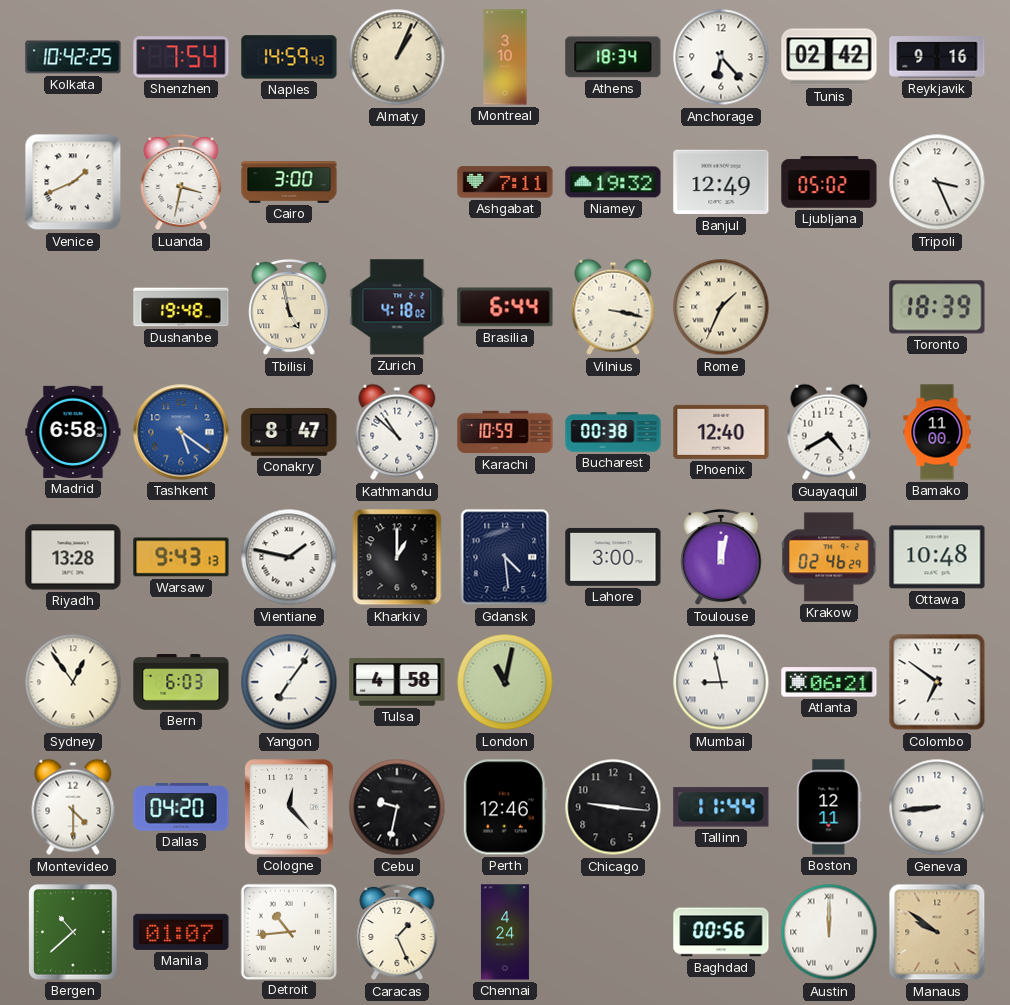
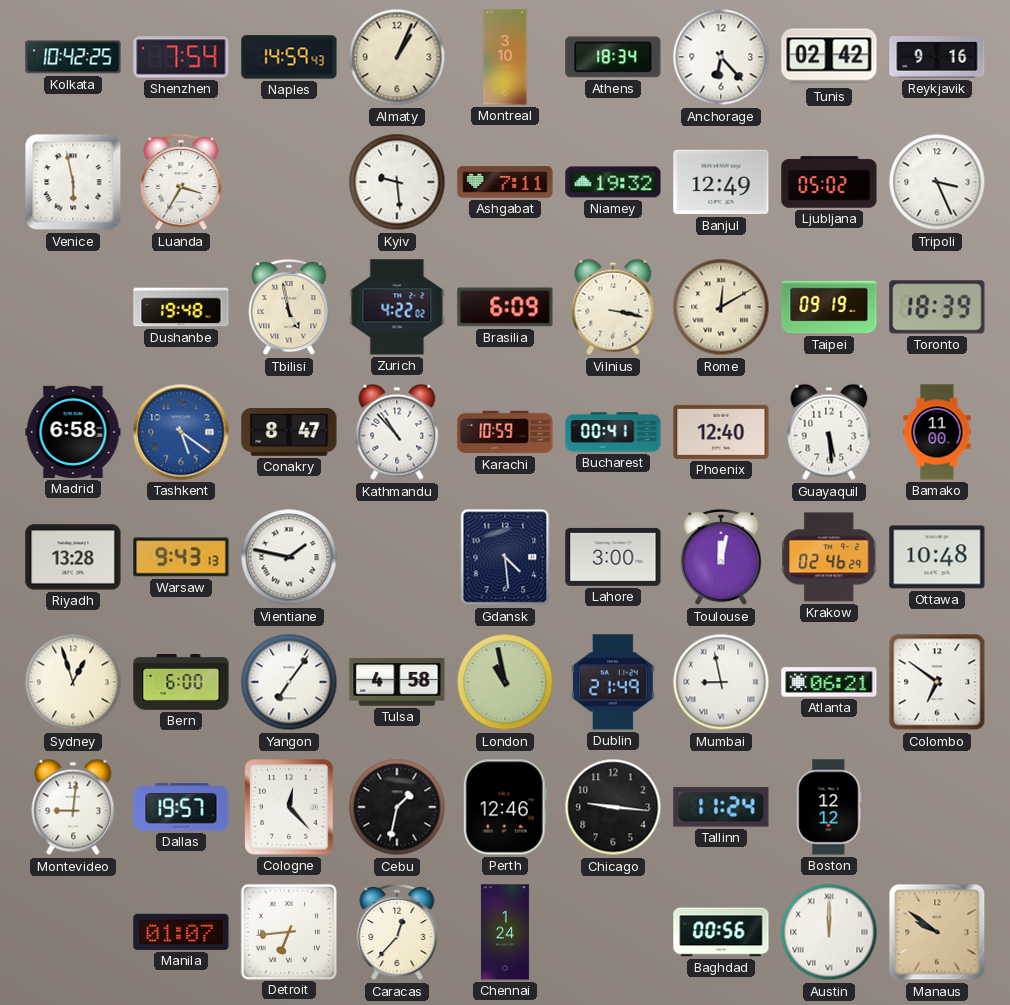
Venice: 1:41 -> 5:58 (73, 182)
Luanda: 3:32 -> 3:35 (181, 182)
Cairo: 3:00 -> none (289, 182)
Kyiv: none -> 9:29 (397, 182)
Zurich: 4:18 -> 4:22 (397, 307)
Brasilia: 6:44 -> 6:09 (505, 307)
Rome: 1:34 -> 12:10 (721, 307)
Taipei: none -> 09:19 (829, 307)
Kathmandu: 10:52 -> 10:53 (397, 432)
Bucharest: 00:38 -> 00:41 (613, 432)
Guayaquil: 4:40 -> 5:29 (829, 432)
Kharkiv: 1:00 -> none (397, 557)
Sydney: 12:54 -> 12:57 (73, 682)
Bern: 6:03 -> 6:00 (181, 683)
London: 11:02 -> 10:58 (505, 682)
Dublin: none -> 21:49 (613, 682)
Montevideo: 4:30 -> 9:01 (73, 807)
Dallas: 04:20 -> 19:57 (181, 807)
Cebu: 9:32 -> 1:32 (397, 807)
Tallinn: 11:44 -> 11:24 (721, 807)
Boston: 12:11 -> 12:12 (829, 807)
Geneva: 8:44 -> none (937, 807)
Bergen: 10:38 -> none (73, 932)
Detroit: 10:44 -> 6:44 (288, 931)
Caracas: 1:26 -> 12:37 (397, 932)
Chennai: 4:24 -> 1:24 (505, 932)
